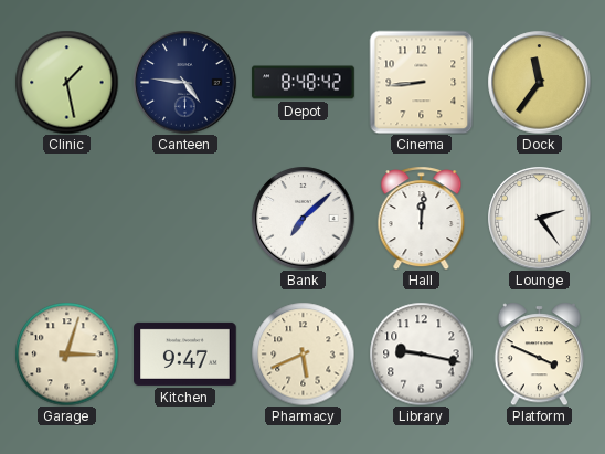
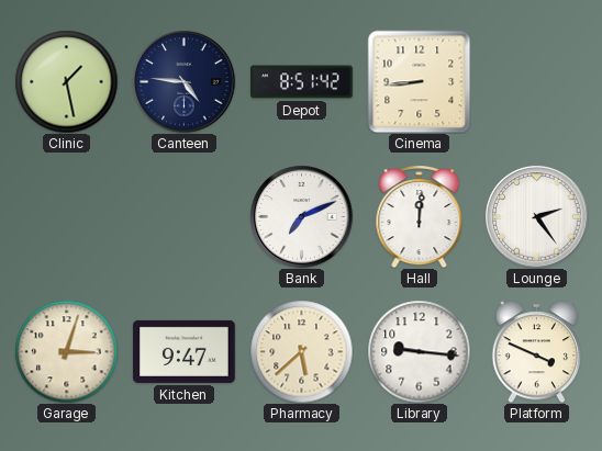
Depot: 8:48 -> 8:51 (302, 82)
Dock: 11:36 -> none (539, 82)
Bank: 7:08 -> 7:11 (301, 216)
Pharmacy: 5:41 -> 5:38 (301, 351)
Library: 9:17 -> 9:16 (419, 351)
